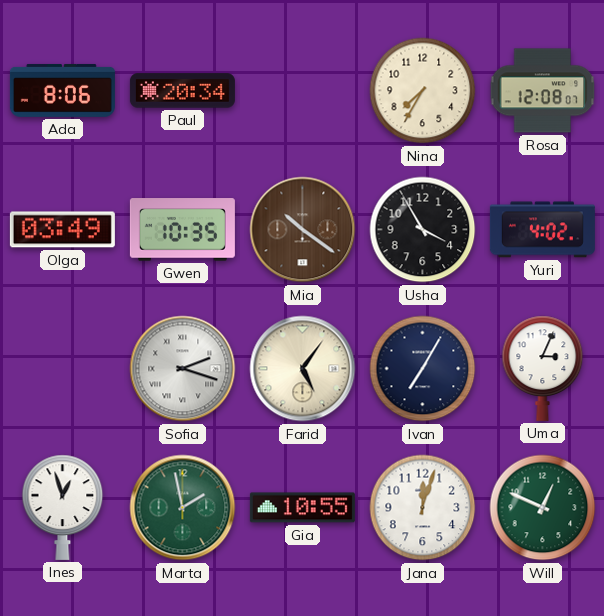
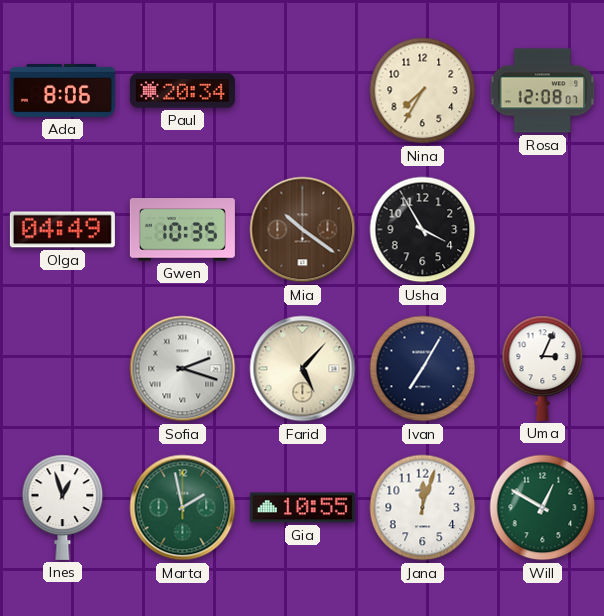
Olga: 03:49 -> 04:49 (62, 230)
Yuri: 4:02 -> none (542, 230)
Farid: 5:06 -> 5:07 (303, 369)
Will: 12:49 -> 12:50 (543, 508)
